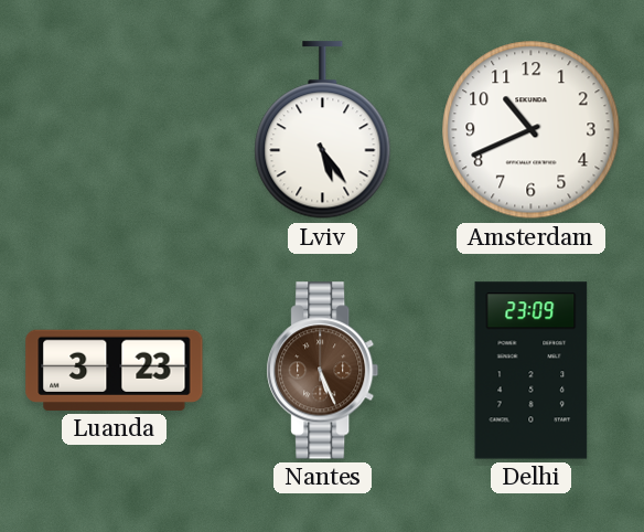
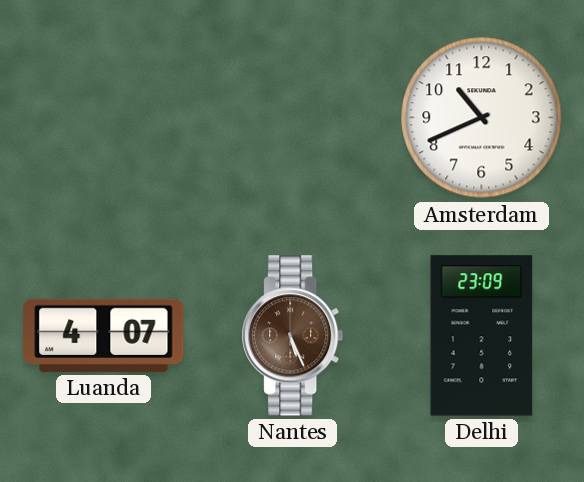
Lviv: 5:24 -> none (323, 130)
Luanda: 3:23 -> 4:07 (104, 335)
